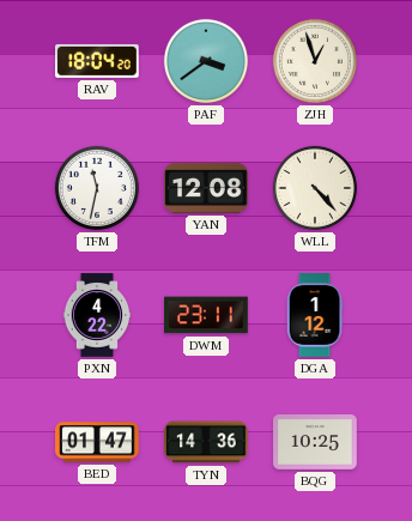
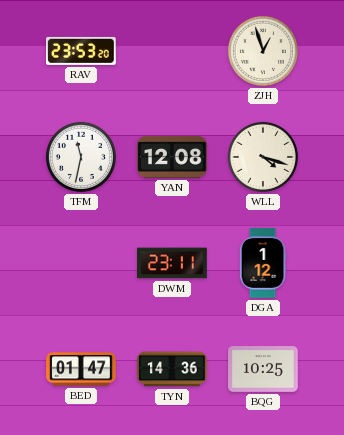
RAV: 18:04 -> 23:53 (81, 51)
PAF: 3:39 -> none (206, 61)
WLL: 4:23 -> 4:18 (263, 157)
PXN: 4:22 -> none (97, 315)
